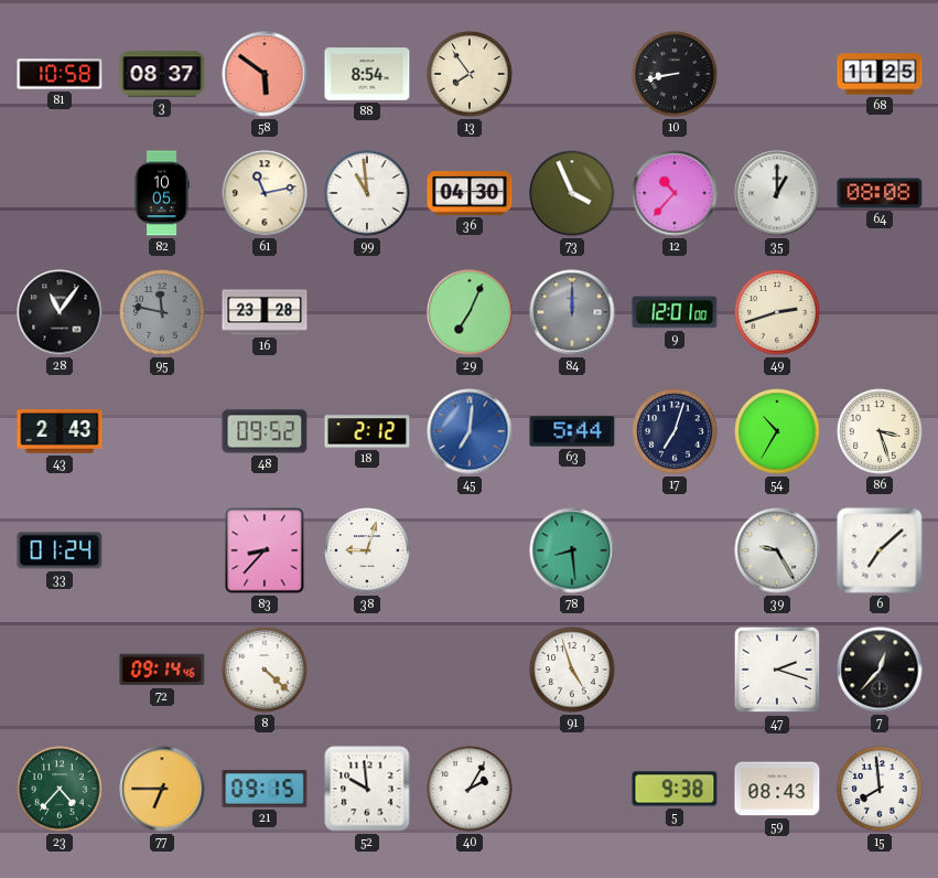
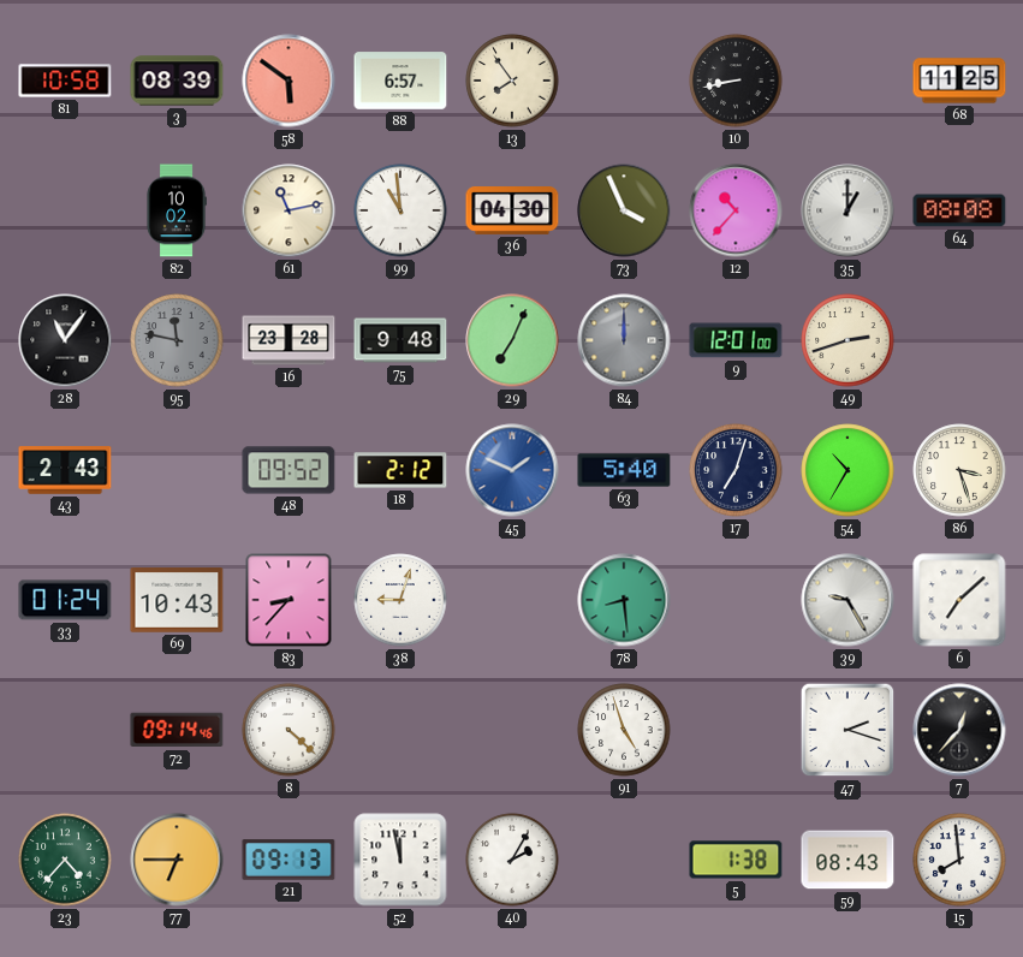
3: 08:37 -> 08:39 (177, 81)
88: 8:54 -> 6:57 (400, 81)
82: 10:05 -> 10:02 (177, 210)
75: none -> 9:48 (400, 340)
45: 7:01 -> 1:49 (512, 470)
63: 5:44 -> 5:40 (624, 470)
69: none -> 10:43 (177, 600)
21: 09:15 -> 09:13 (289, 860)
52: 9:59 -> 11:58 (400, 860)
5: 9:38 -> 1:38 (736, 860)
